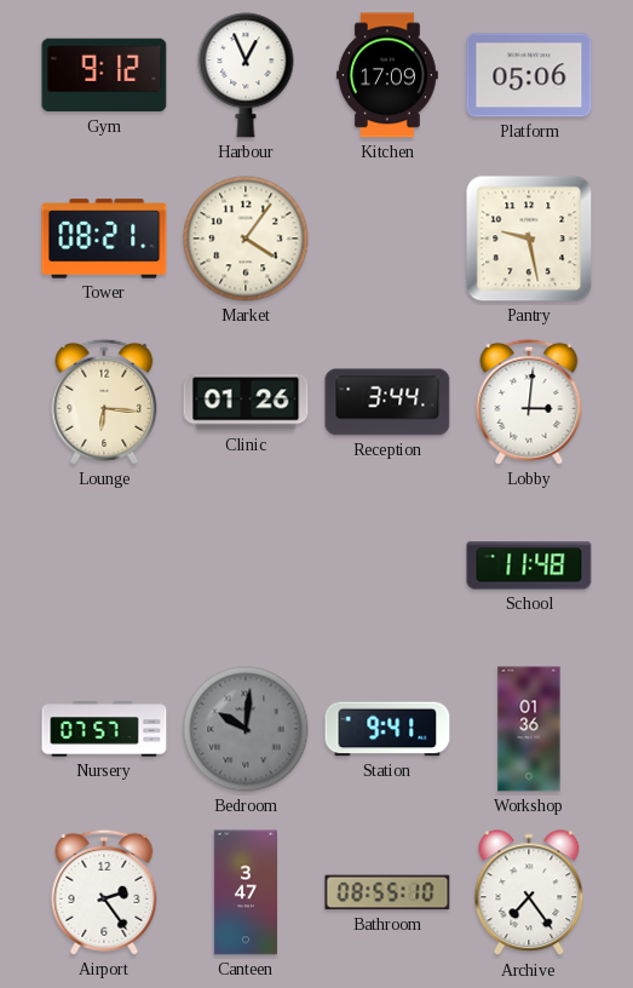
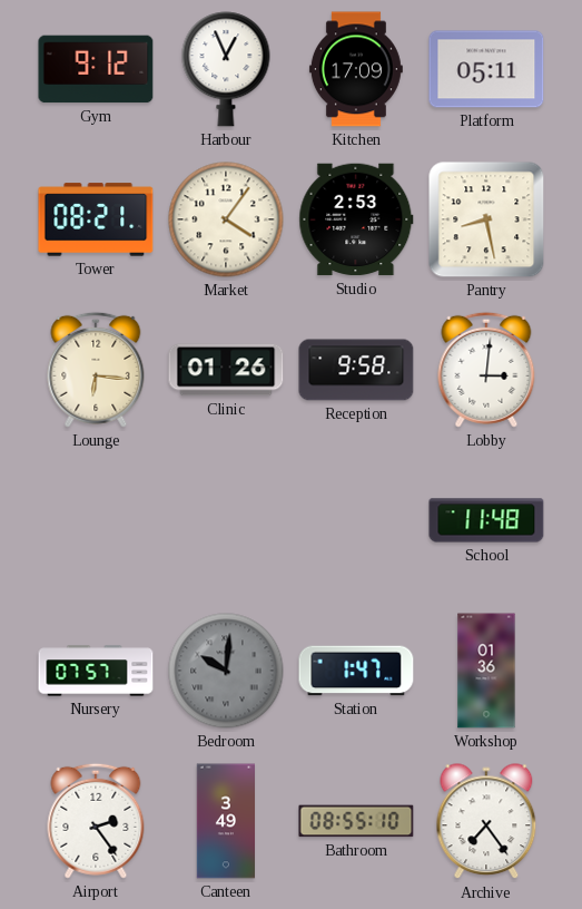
Platform: 05:06 -> 05:11 (486, 69)
Studio: none -> 2:53 (356, 219)
Pantry: 9:28 -> 8:28 (486, 219)
Reception: 3:44 -> 9:58 (356, 370)
Station: 9:41 -> 1:47 (356, 671)
Canteen: 3:47 -> 3:49 (225, 821)
